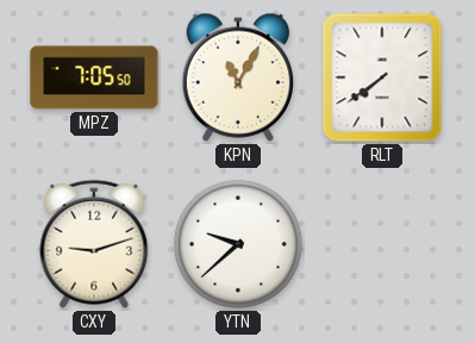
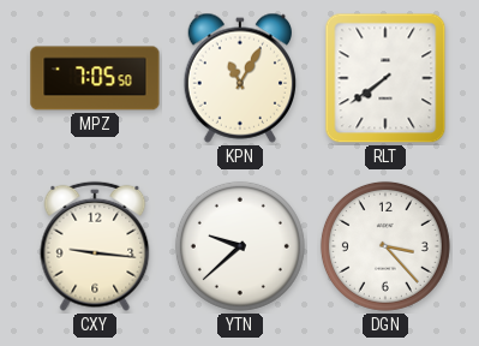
CXY: 9:12 -> 9:16 (95, 246)
DGN: none -> 3:23 (385, 246)
